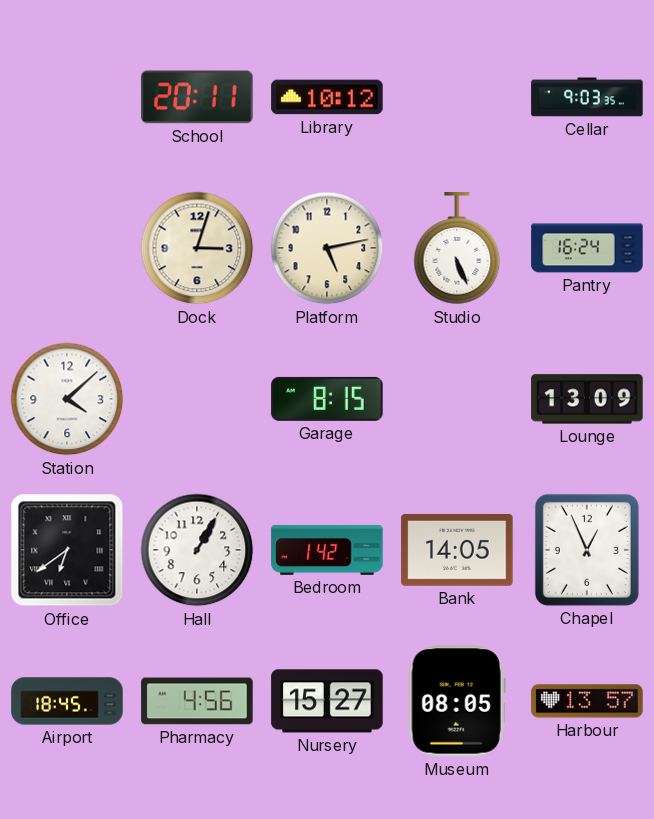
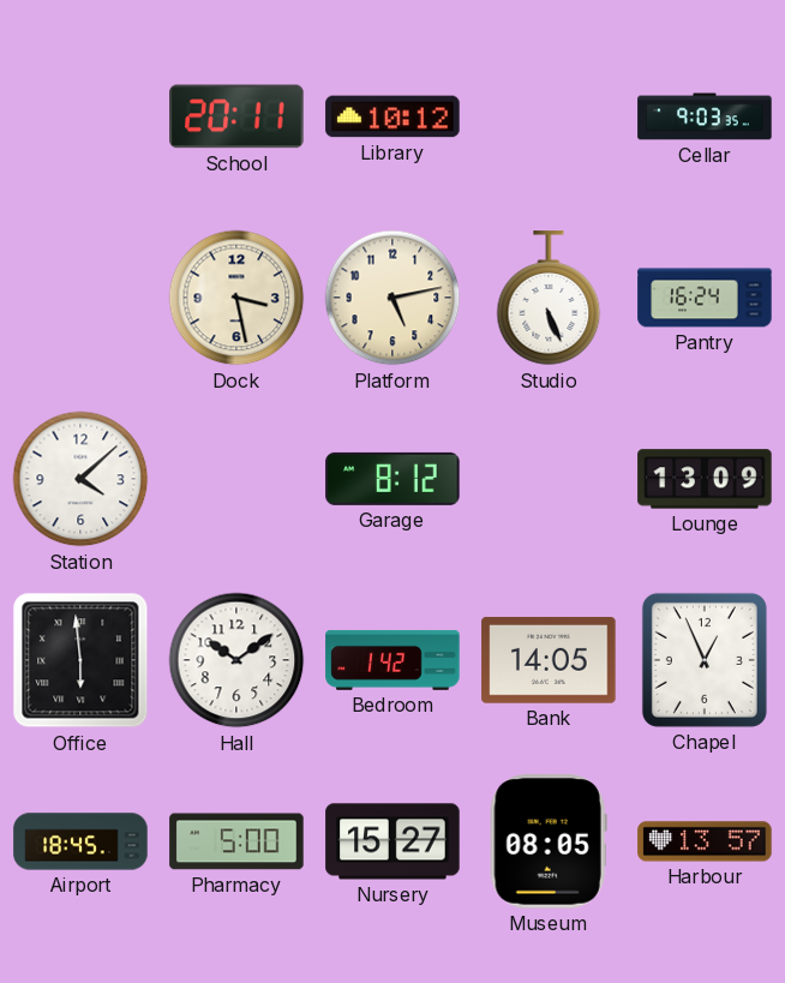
Dock: 3:03 -> 3:28 (236, 298)
Garage: 8:15 -> 8:12 (392, 479)
Office: 6:39 -> 5:59 (80, 660)
Hall: 1:05 -> 10:09 (236, 660)
Pharmacy: 4:56 -> 5:00 (236, 841)
